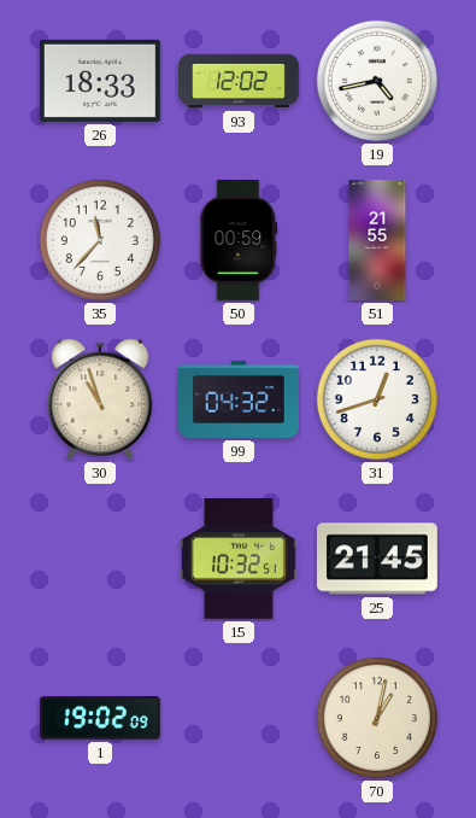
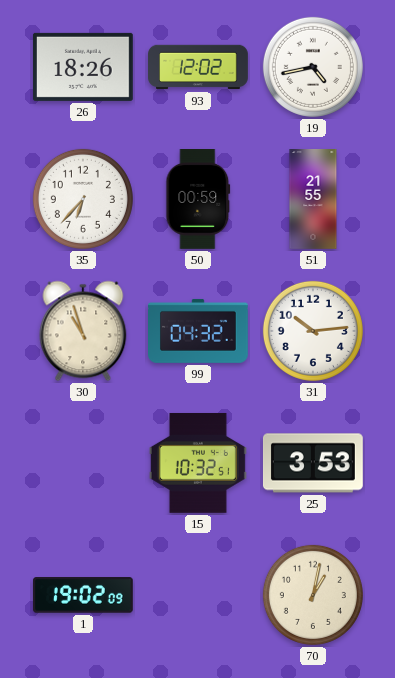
26: 18:33 -> 18:26 (83, 67)
35: 11:37 -> 6:37 (83, 199)
31: 12:42 -> 10:14 (313, 331)
25: 21:45 -> 3:53 (313, 463)
